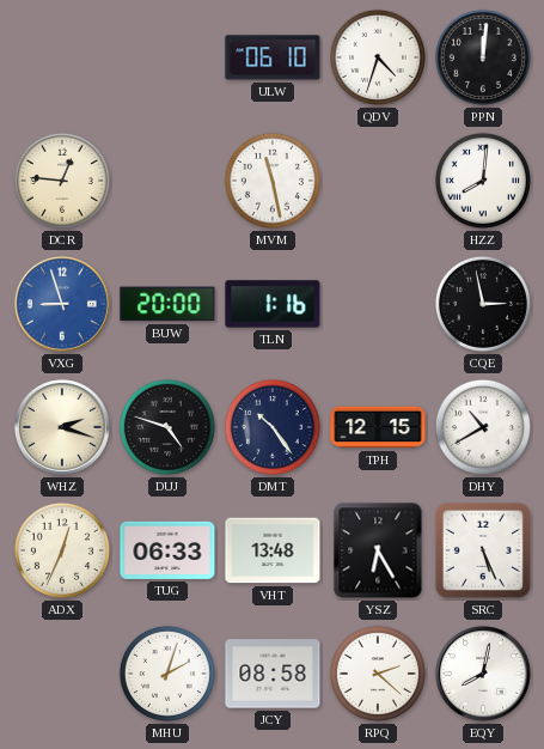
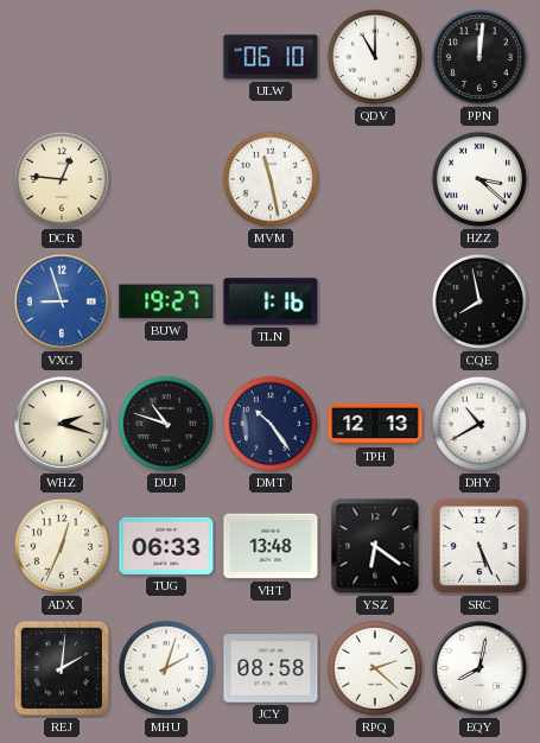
QDV: 4:33 -> 11:00 (375, 57)
HZZ: 8:01 -> 3:22 (479, 179)
BUW: 20:00 -> 19:27 (166, 301)
CQE: 2:58 -> 7:58 (479, 301)
DUJ: 4:48 -> 10:48 (166, 424)
TPH: 12:15 -> 12:13 (375, 424)
YSZ: 6:25 -> 6:21 (375, 546)
REJ: none -> 2:01 (62, 668)
